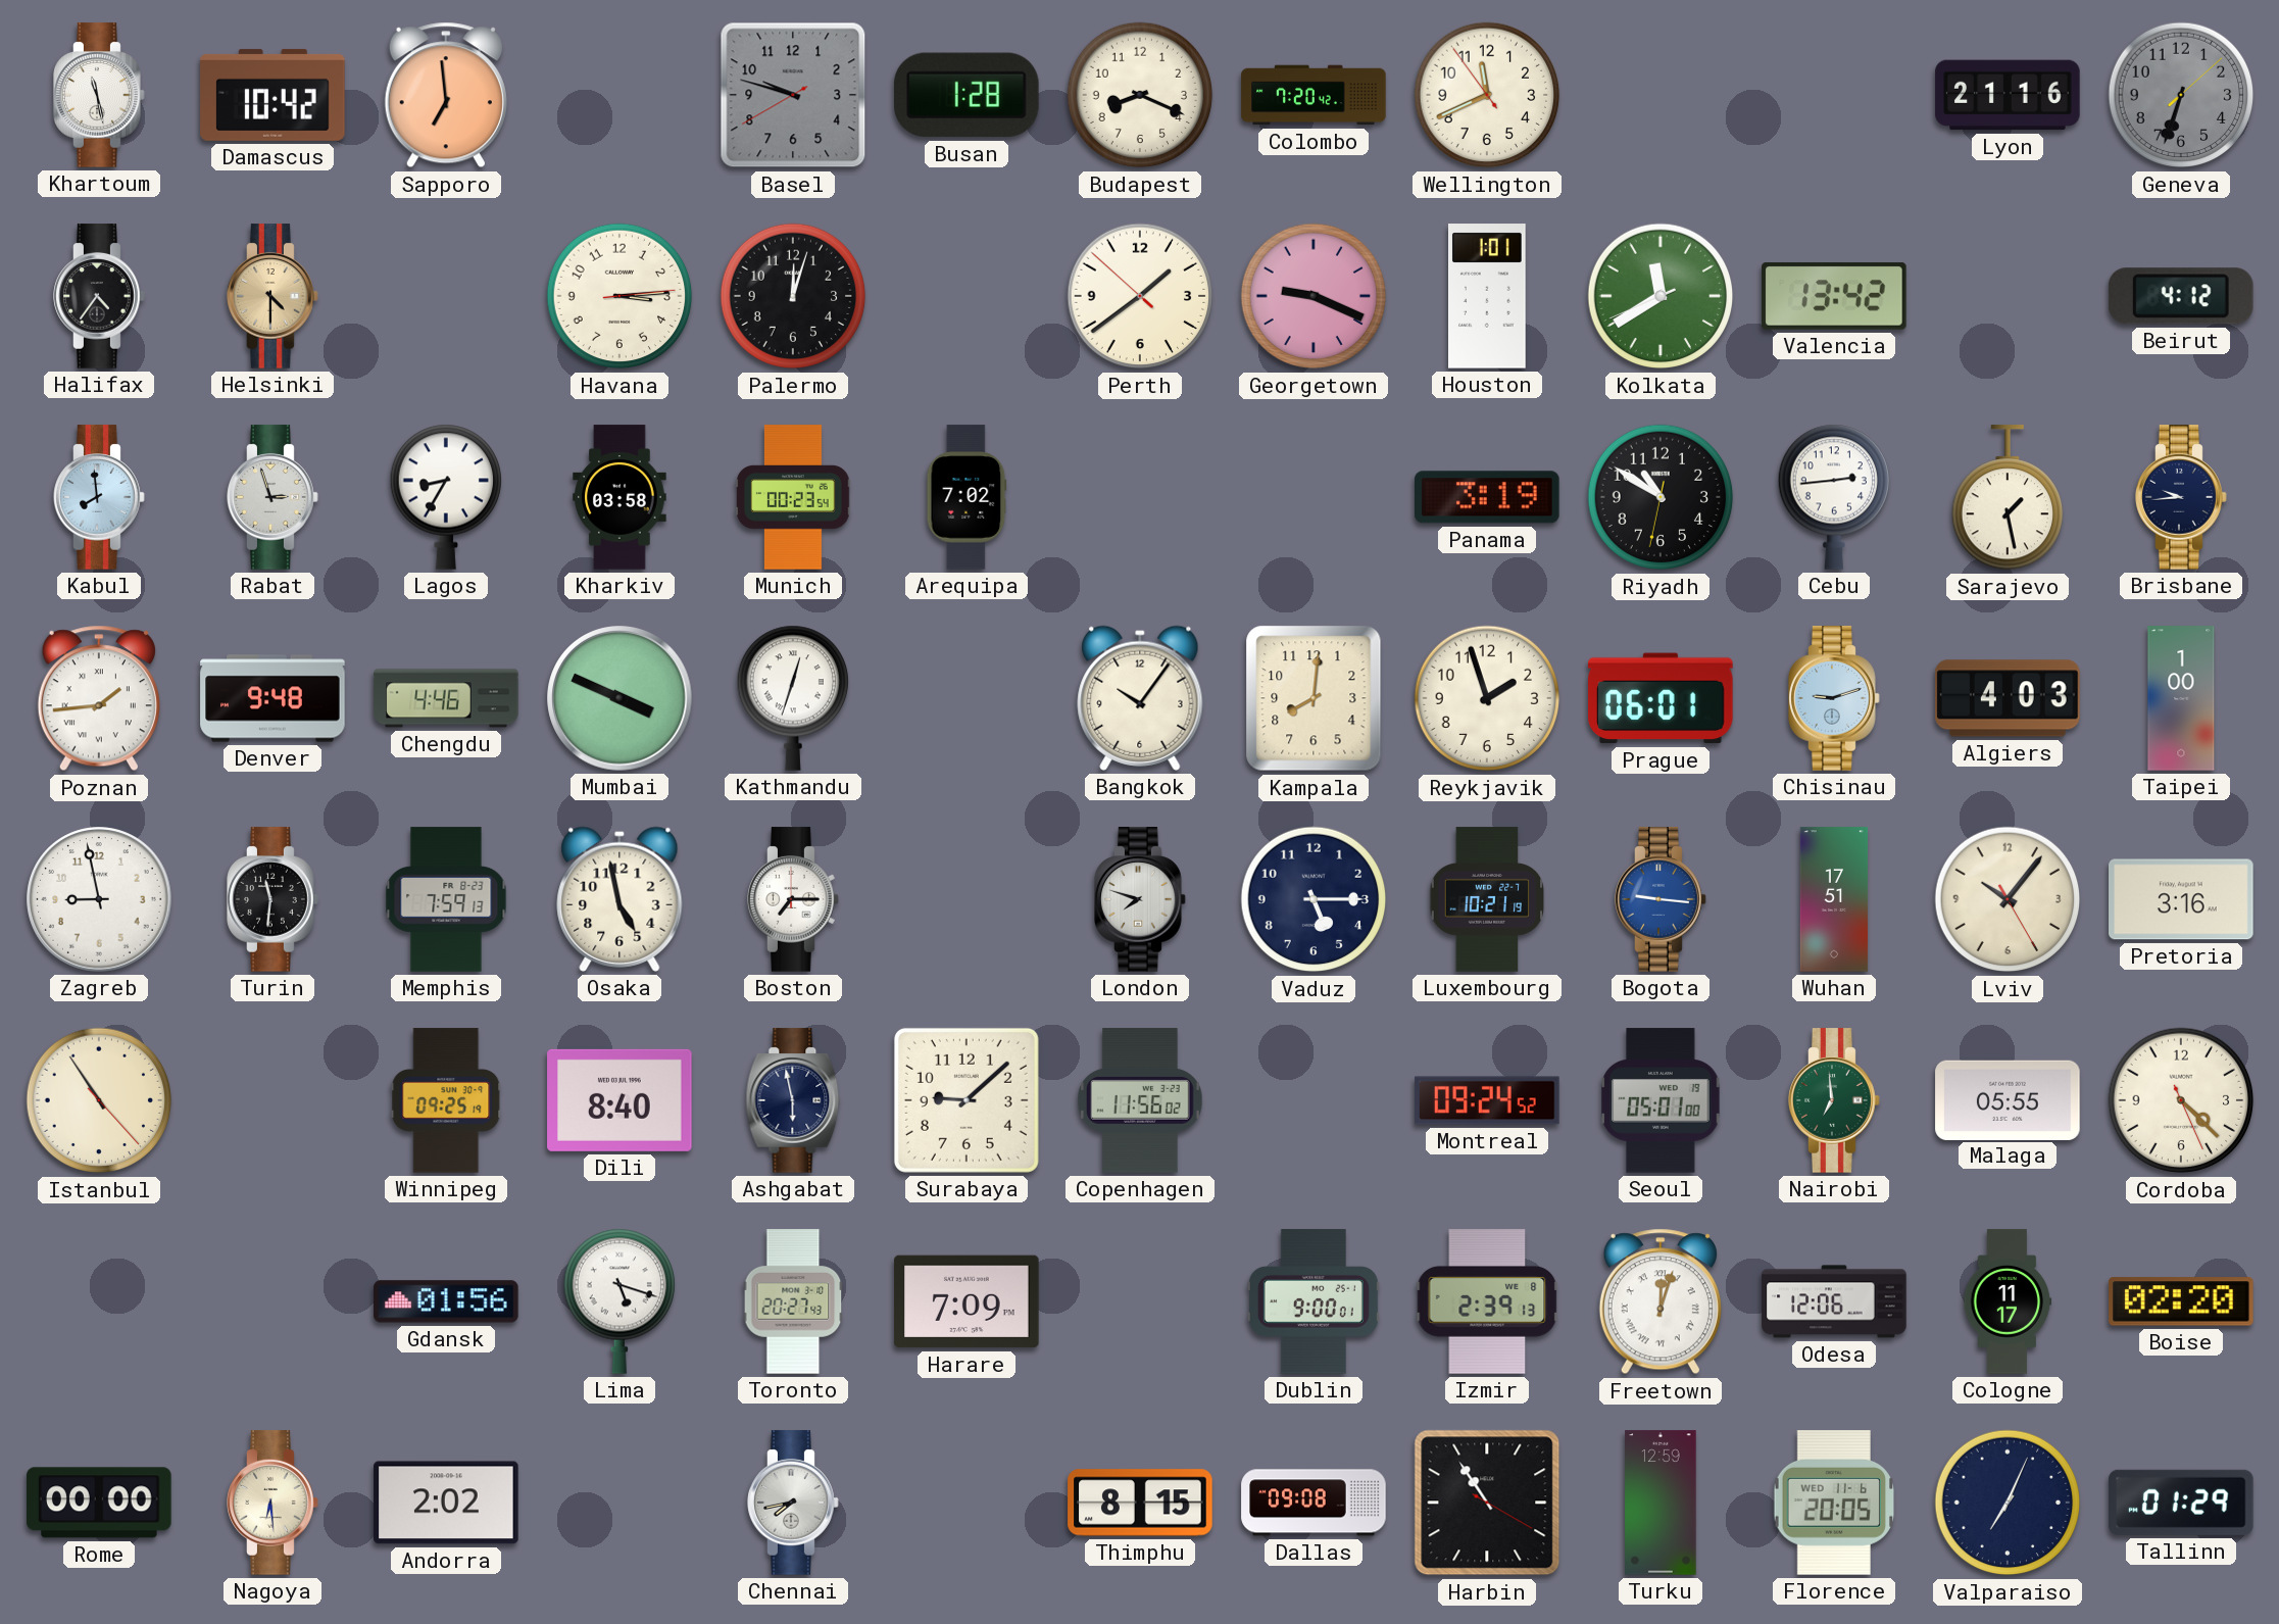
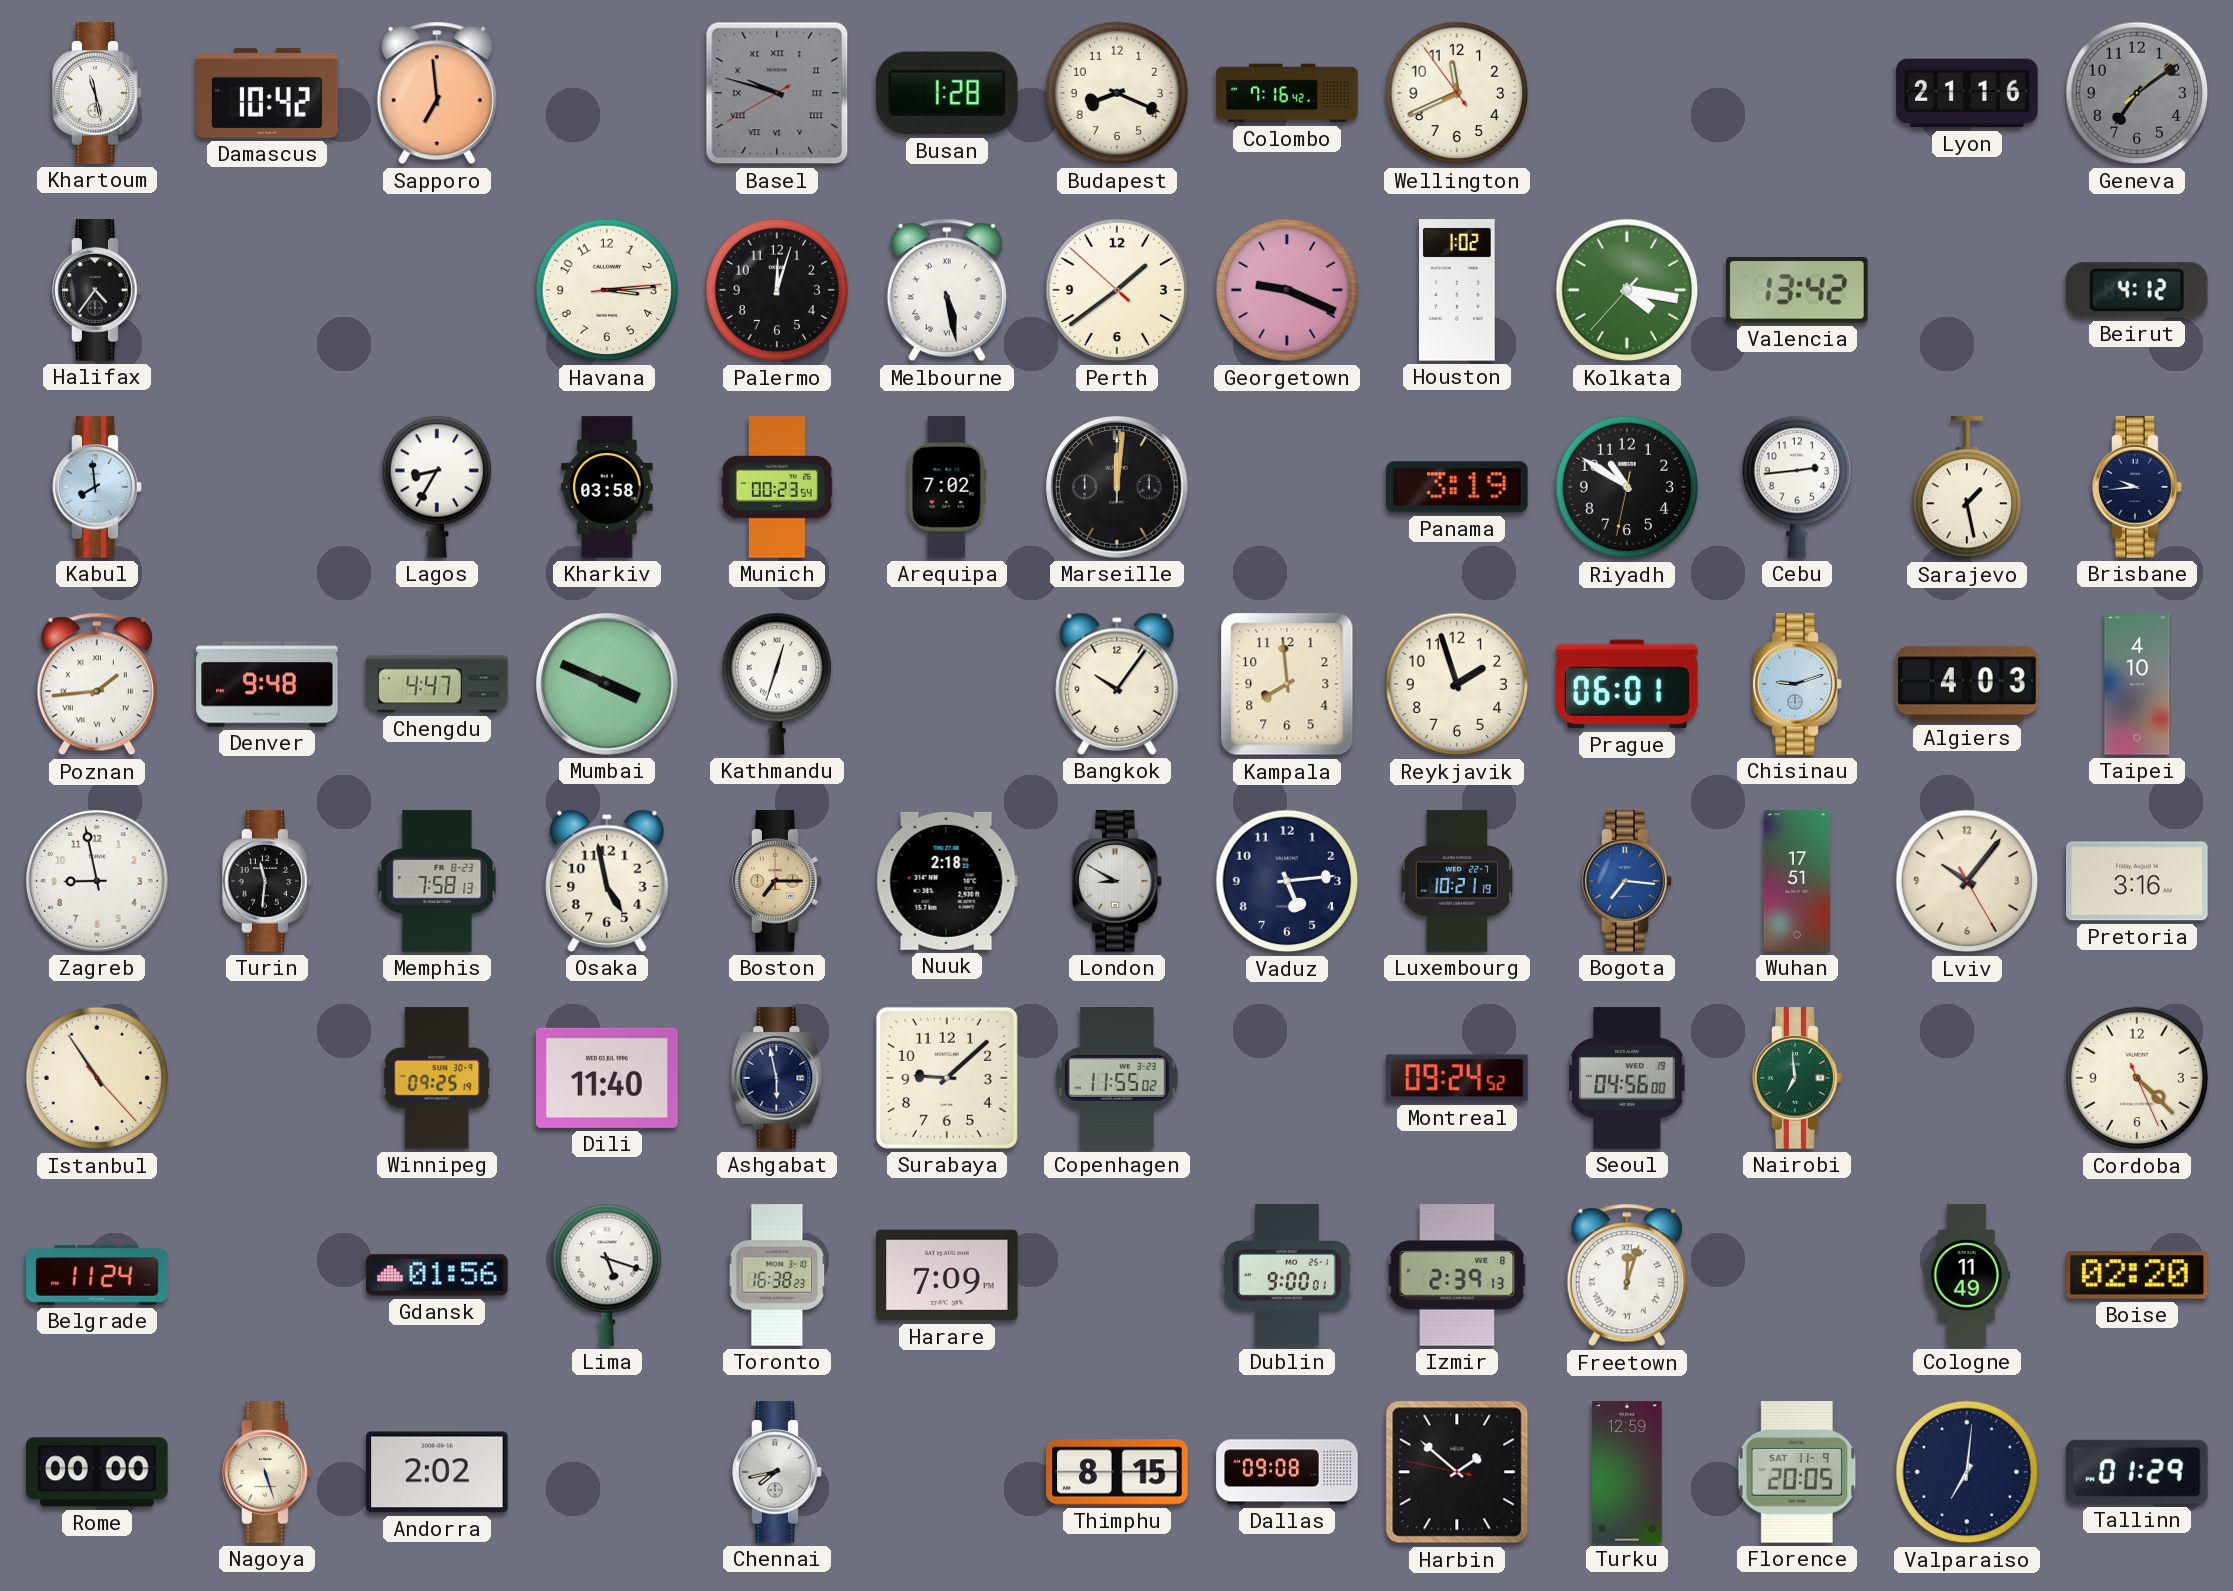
Basel numerals: Arabic -> Roman (777, 93)
Colombo: 7:20 -> 7:16 (1287, 93)
Geneva: 6:33 -> 7:09 (2137, 93)
Helsinki: 4:30 -> none (273, 296)
Melbourne: none -> 5:28 (947, 290)
Houston: 1:01 -> 1:02 (1458, 290)
Kolkata: 11:39 -> 4:16 (1627, 290)
Rabat: 2:57 -> none (273, 497)
Marseille: none -> 12:01 (1117, 487)
Chengdu: 4:46 -> 4:47 (437, 684)
Kampala: 8:01 -> 7:59 (1287, 684)
Taipei: 1:00 -> 4:10 (2137, 684)
Memphis: 7:59 -> 7:58 (437, 881)
Boston dial: white -> champagne (777, 881)
Nuuk: none -> 2:18 (947, 881)
London: 7:48 -> 8:50 (1117, 881)
Vaduz: 5:15 -> 5:14 (1287, 881)
Bogota: 9:16 -> 7:16 (1627, 881)
Dili: 8:40 -> 11:40 (607, 1078)
Copenhagen: 11:56 -> 11:55 (1118, 1078)
Seoul: 05:01 -> 04:56 (1627, 1078)
Malaga: 05:55 -> none (2008, 1099)
Belgrade: none -> 11:24 (97, 1275)
Toronto: 20:27 -> 16:38 (777, 1275)
Odesa: 12:06 -> none (1834, 1301)
Cologne: 11:17 -> 11:49 (1967, 1275)
Nagoya: 6:29 -> 5:27 (267, 1472)
Harbin: 10:54 -> 1:51 (1457, 1472)
Florence date: WED 11-6 -> SAT 11-9 (1796, 1472)
Valparaiso: 7:04 -> 7:01 (1967, 1472)
